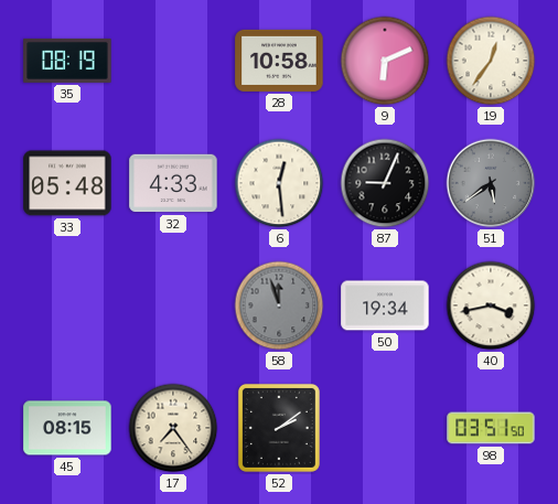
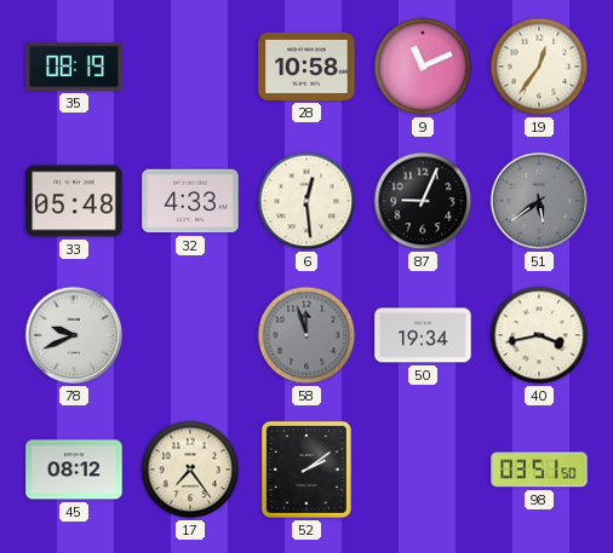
9: 6:11 -> 11:11 (423, 67)
78: none -> 9:41 (74, 335)
45: 08:15 -> 08:12 (74, 470)
